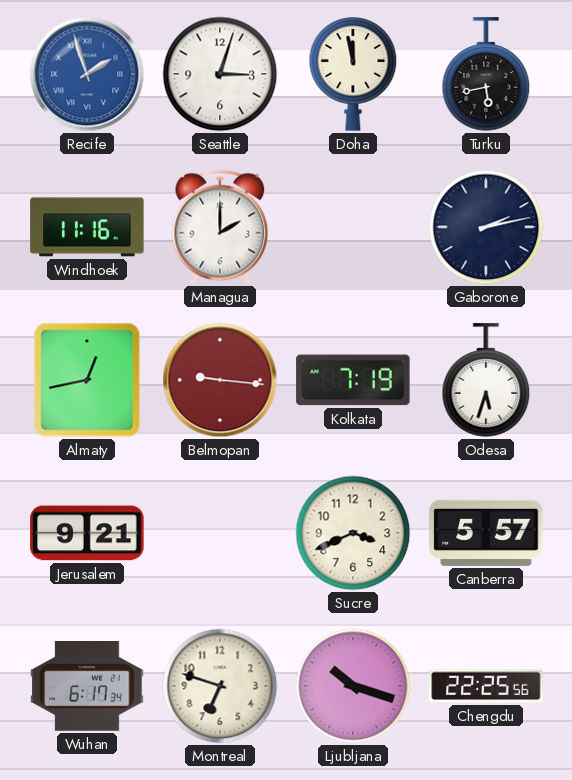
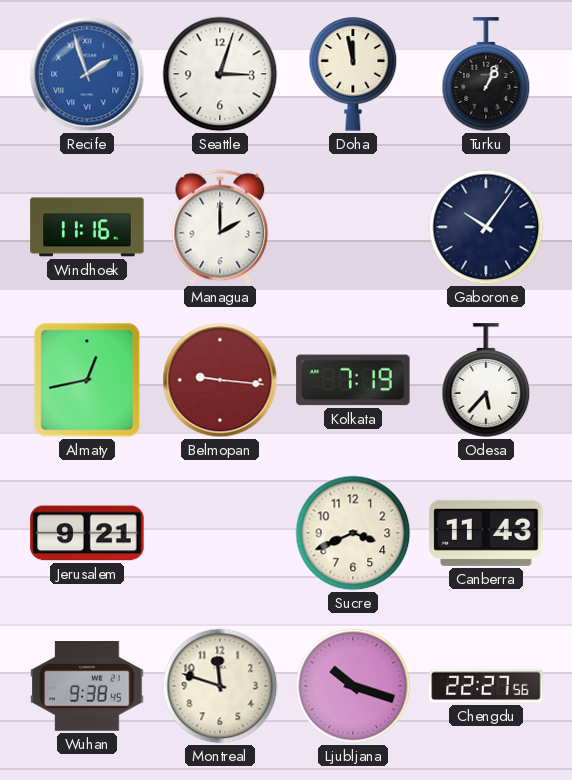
Turku: 5:43 -> 1:04 (486, 74)
Gaborone: 2:13 -> 10:06 (486, 227)
Odesa: 5:33 -> 5:37 (486, 380)
Canberra: 5:57 -> 11:43 (486, 533)
Wuhan: 6:17 -> 9:38 (87, 687)
Montreal: 6:48 -> 11:48 (220, 686)
Chengdu: 22:25 -> 22:27 (486, 686)
